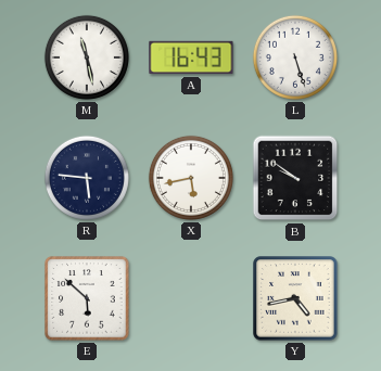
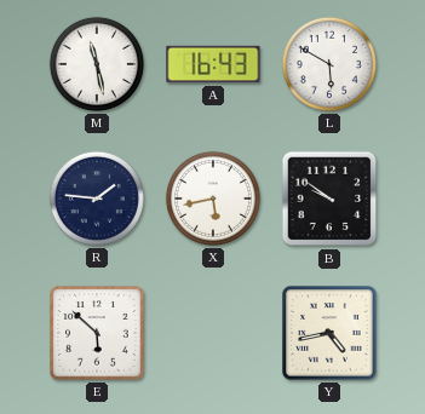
L: 5:27 -> 5:50 (329, 64)
R: 5:46 -> 1:46 (97, 199)
